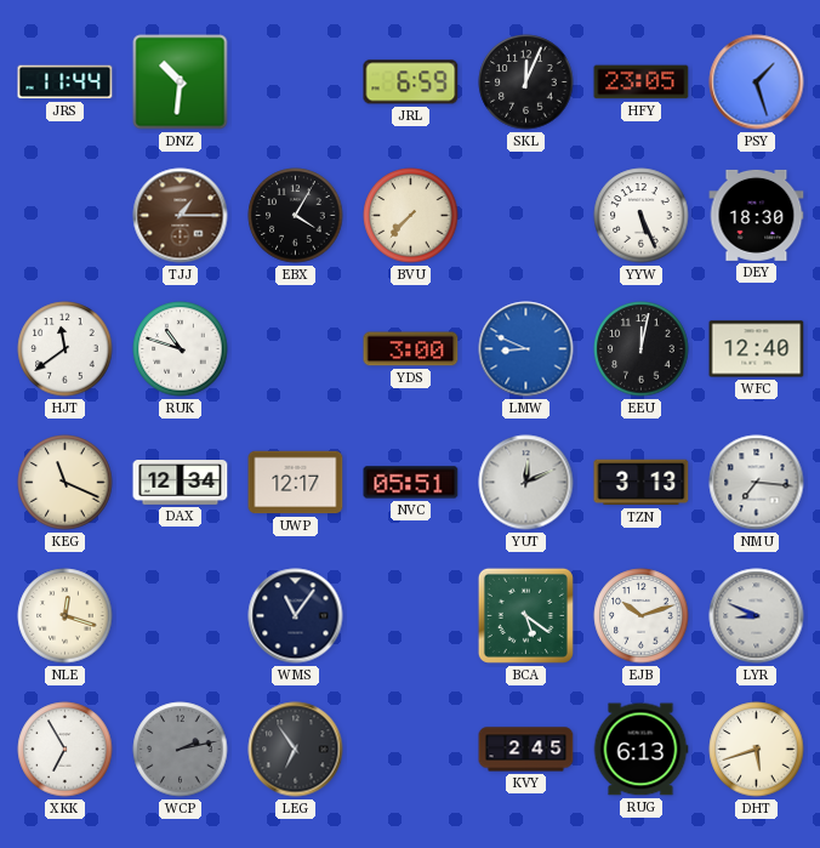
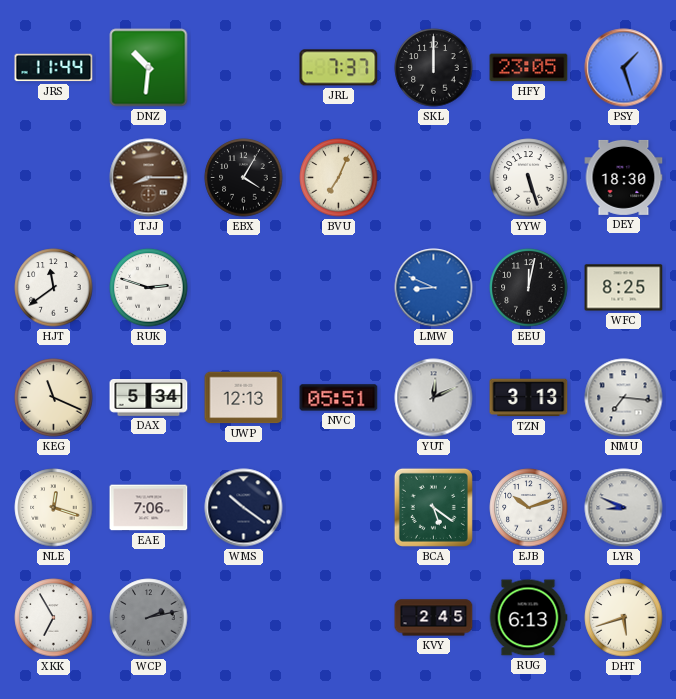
JRL: 6:59 -> 7:37 (339, 68)
SKL: 12:04 -> 12:00 (434, 68)
TJJ: 1:15 -> 8:15 (149, 178)
BVU: 7:37 -> 7:04 (339, 178)
YYW: 5:26 -> 5:27 (529, 178)
RUK: 10:48 -> 2:48 (149, 288)
YDS: 3:00 -> none (411, 349)
WFC: 12:40 -> 8:25 (624, 288)
DAX: 12:34 -> 5:34 (149, 398)
UWP: 12:17 -> 12:13 (244, 398)
EAE: none -> 7:06 (149, 508)
WMS: 11:06 -> 10:21 (244, 508)
LEG: 6:54 -> none (296, 750)
